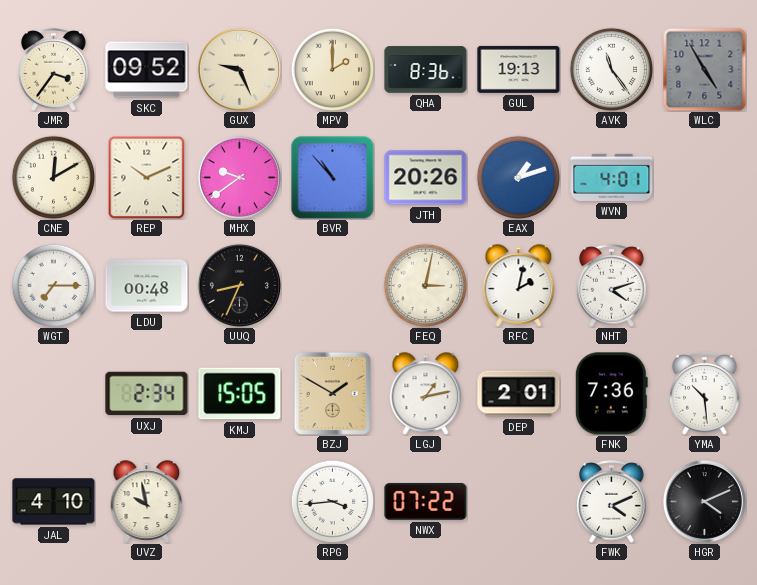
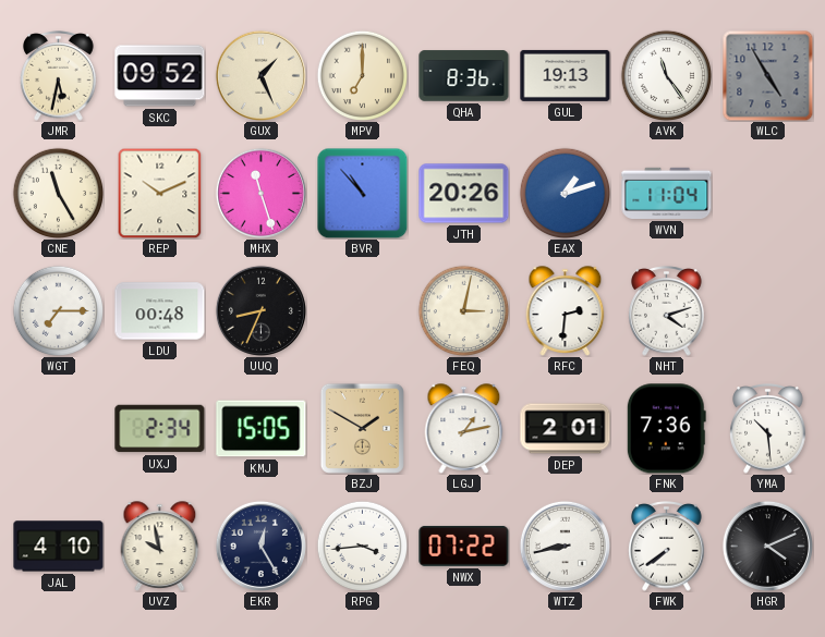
JMR: 3:36 -> 5:32 (59, 76)
GUX: 9:26 -> 1:26 (260, 75)
MPV: 2:00 -> 7:00 (362, 75)
CNE: 12:10 -> 11:25 (58, 193)
MHX: 9:39 -> 11:27 (260, 193)
WVN: 4:01 -> 11:04 (667, 193)
RFC: 2:02 -> 2:31 (566, 311)
EKR: none -> 12:25 (260, 546)
WTZ: none -> 8:43 (565, 546)
FWK: 4:11 -> 7:39 (667, 547)
